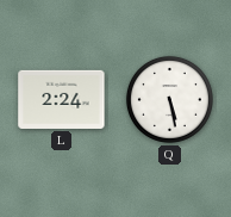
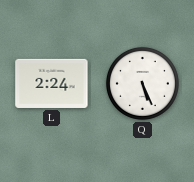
Q: 5:28 -> 5:26 (142, 83)
